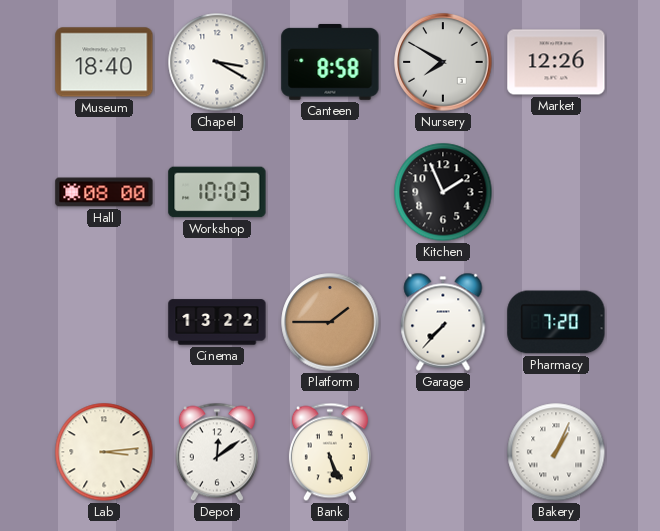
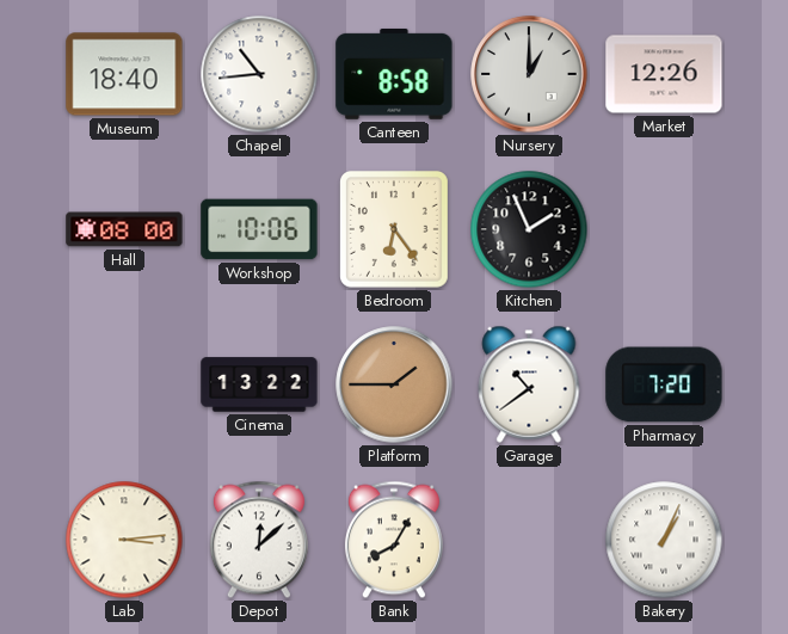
Chapel: 3:20 -> 10:44 (259, 74)
Nursery: 7:50 -> 1:00 (529, 74)
Workshop: 10:03 -> 10:06 (259, 229)
Bedroom: none -> 6:24 (394, 229)
Garage: 7:37 -> 10:39 (529, 384)
Depot: 12:09 -> 12:08 (259, 540)
Bank: 5:26 -> 8:05 (394, 540)
